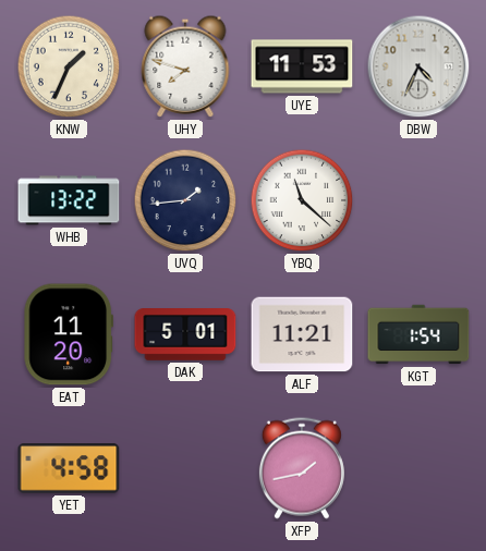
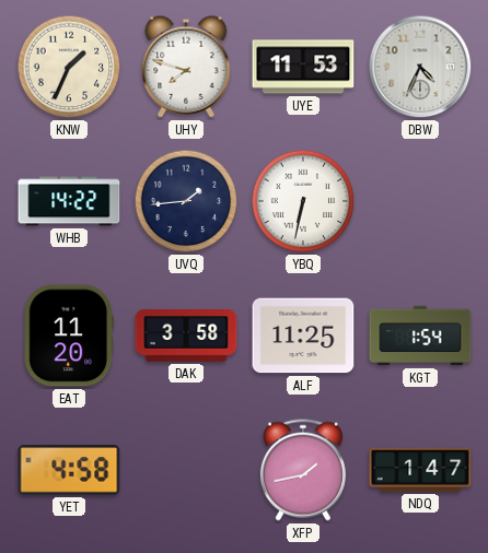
WHB: 13:22 -> 14:22 (69, 201)
YBQ: 11:22 -> 6:32 (303, 201)
DAK: 5:01 -> 3:58 (186, 337)
ALF: 11:21 -> 11:25 (303, 336)
NDQ: none -> 1:47 (420, 470)
